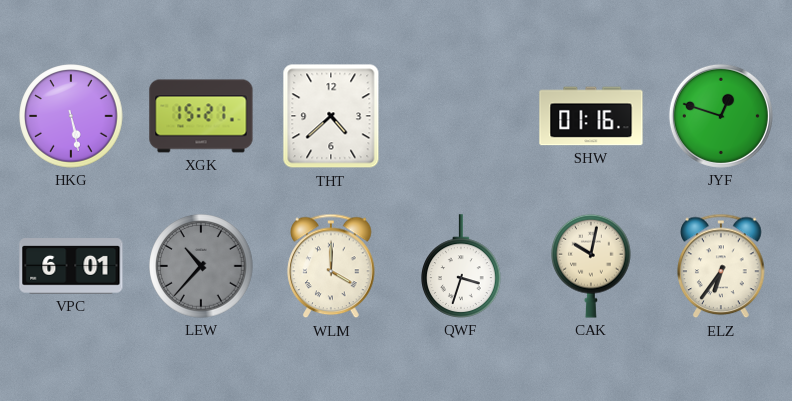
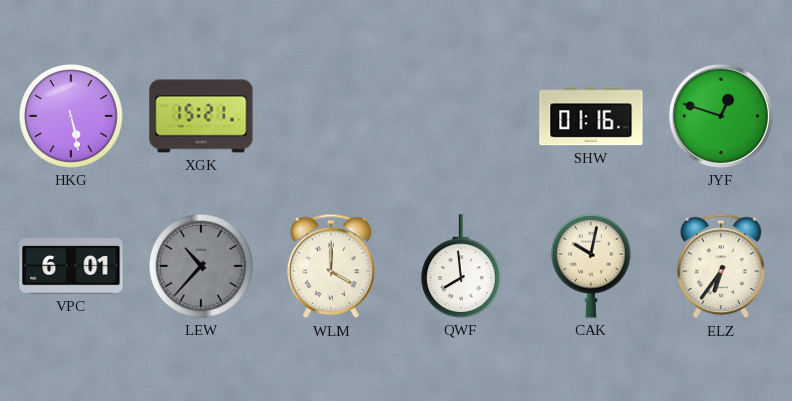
THT: 4:38 -> none (331, 116)
QWF: 3:33 -> 7:59 (462, 266)
